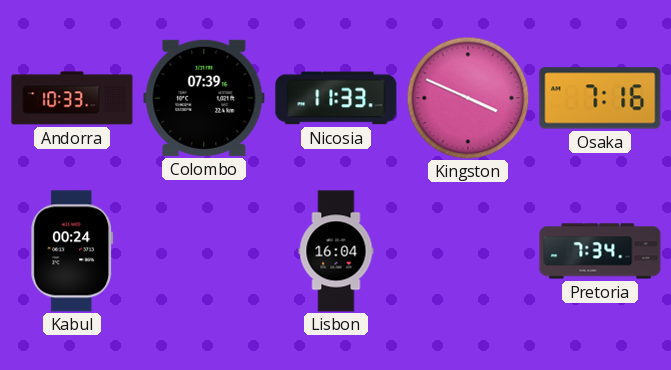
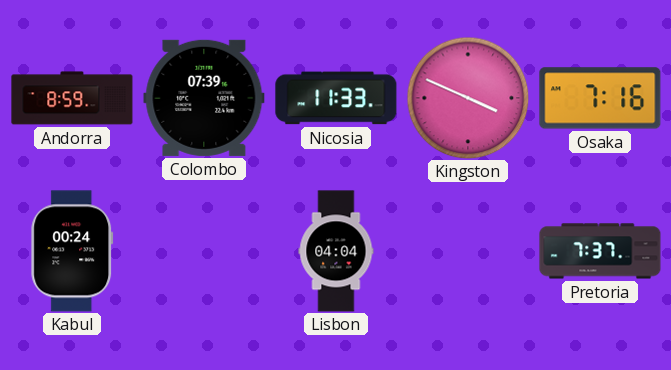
Andorra: 10:33 -> 8:59 (72, 98)
Lisbon: 16:04 -> 04:04 (336, 251)
Pretoria: 7:34 -> 7:37 (600, 251)
